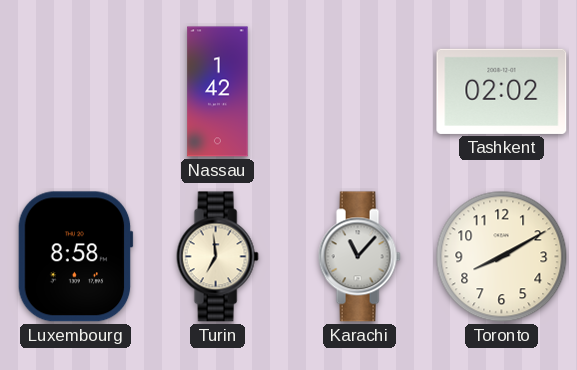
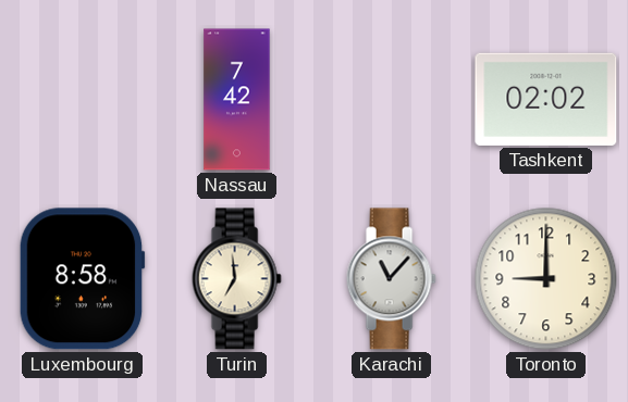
Nassau: 1:42 -> 7:42 (237, 100)
Toronto: 8:10 -> 9:00 (546, 279)
